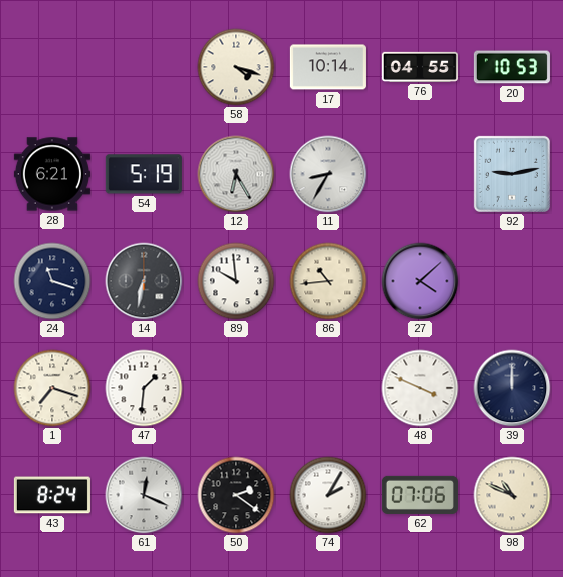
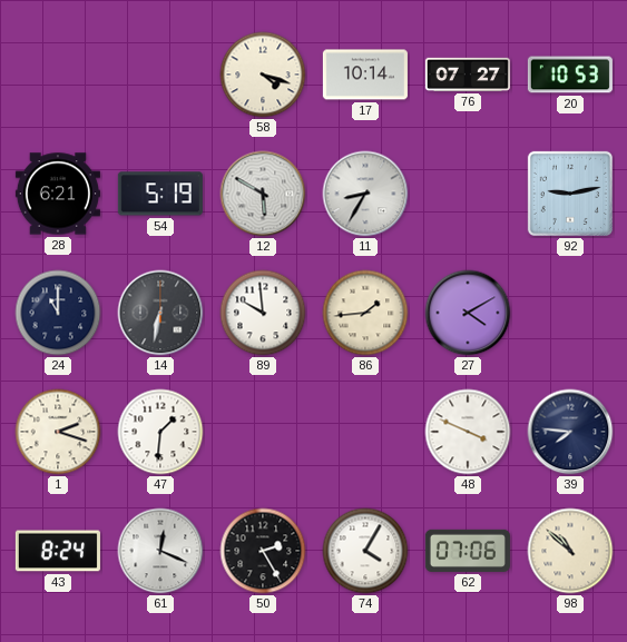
76: 04:55 -> 07:27 (468, 75)
12: 6:25 -> 5:50 (263, 194)
24: 11:18 -> 11:00 (58, 313)
86: 10:44 -> 1:44 (365, 313)
27: 4:08 -> 4:10 (468, 313)
1: 7:18 -> 2:18 (58, 432)
39: 12:00 -> 7:46 (570, 432)
50: 2:21 -> 2:25 (263, 551)
74: 2:05 -> 4:05 (365, 551)
98: 10:49 -> 10:52 (570, 551)
